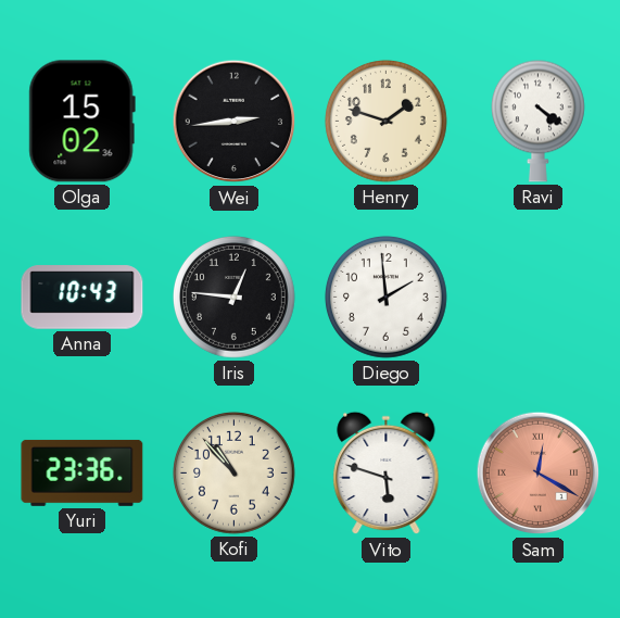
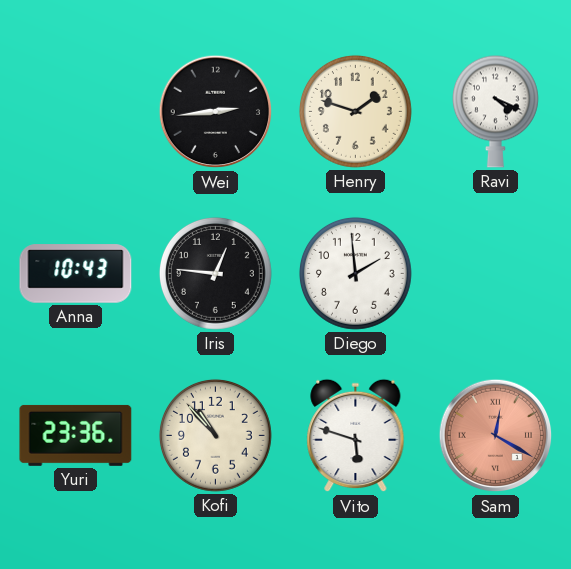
Olga: 15:02 -> none (81, 122)
Ravi: 4:21 -> 4:19 (495, 111)
